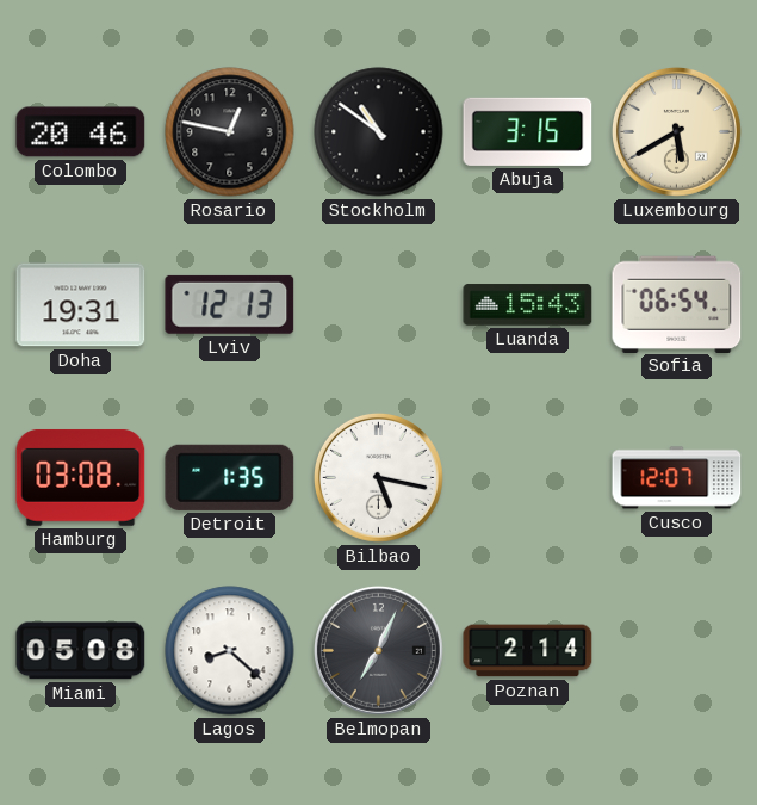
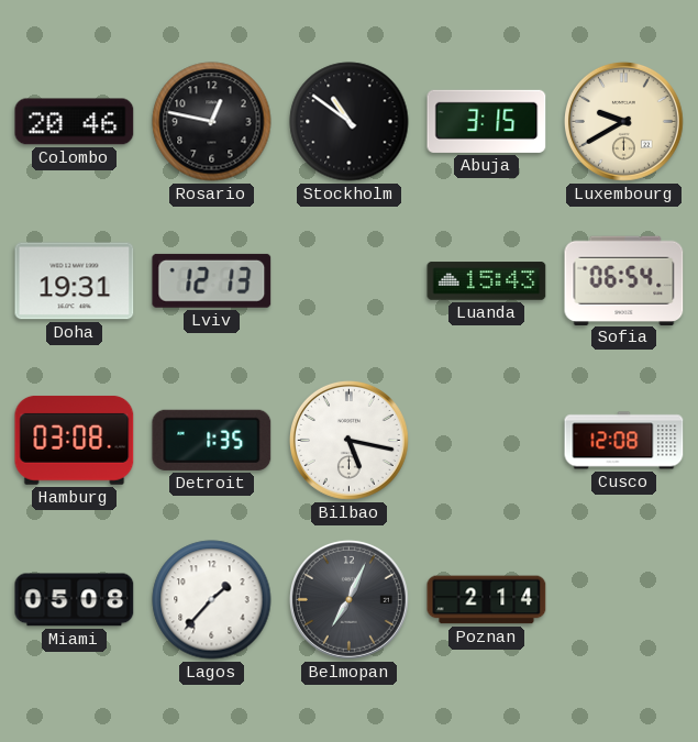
Luxembourg: 5:40 -> 9:40 (623, 121)
Cusco: 12:07 -> 12:08 (624, 441)
Lagos: 8:22 -> 1:37 (212, 600)
